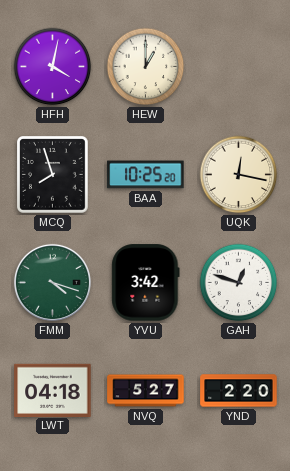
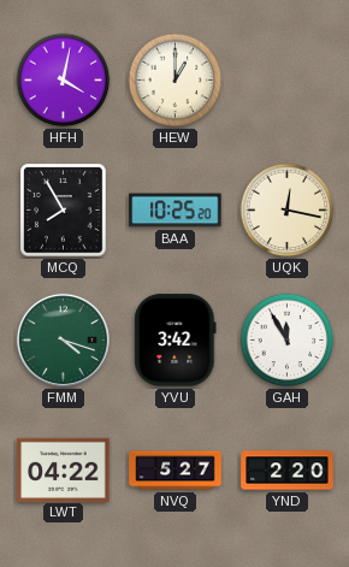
MCQ: 7:57 -> 7:55 (64, 211)
GAH: 12:48 -> 11:55 (288, 341)
LWT: 04:18 -> 04:22 (64, 469)
